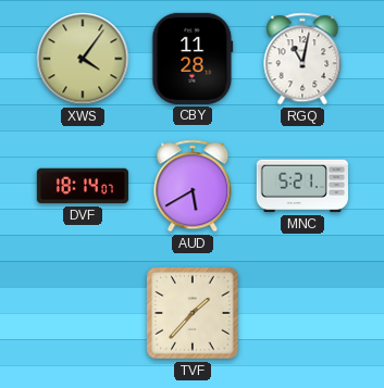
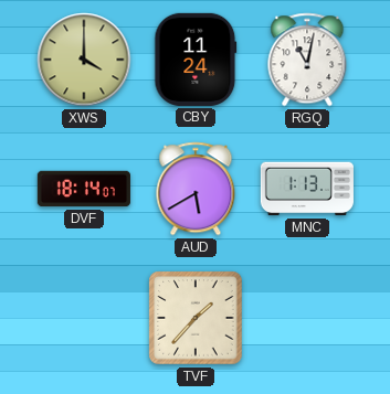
XWS: 4:06 -> 4:00 (84, 60)
CBY: 11:28 -> 11:24 (196, 60)
MNC: 5:21 -> 1:13 (307, 189)
